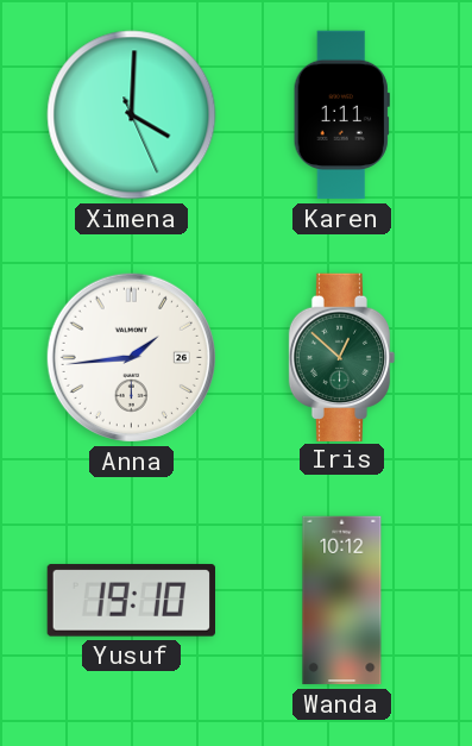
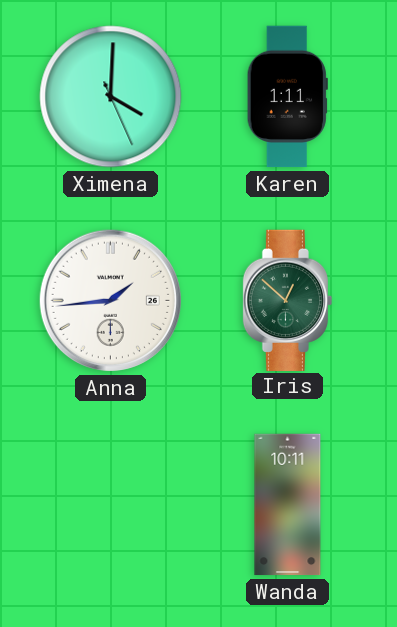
Yusuf: 19:10 -> none (131, 601)
Wanda: 10:12 -> 10:11 (288, 505)
